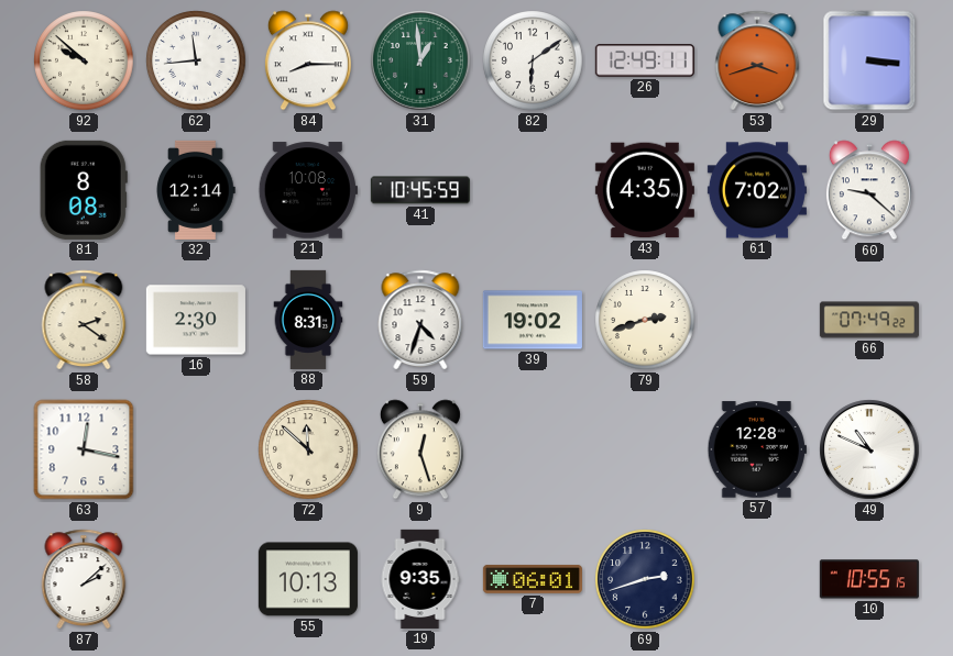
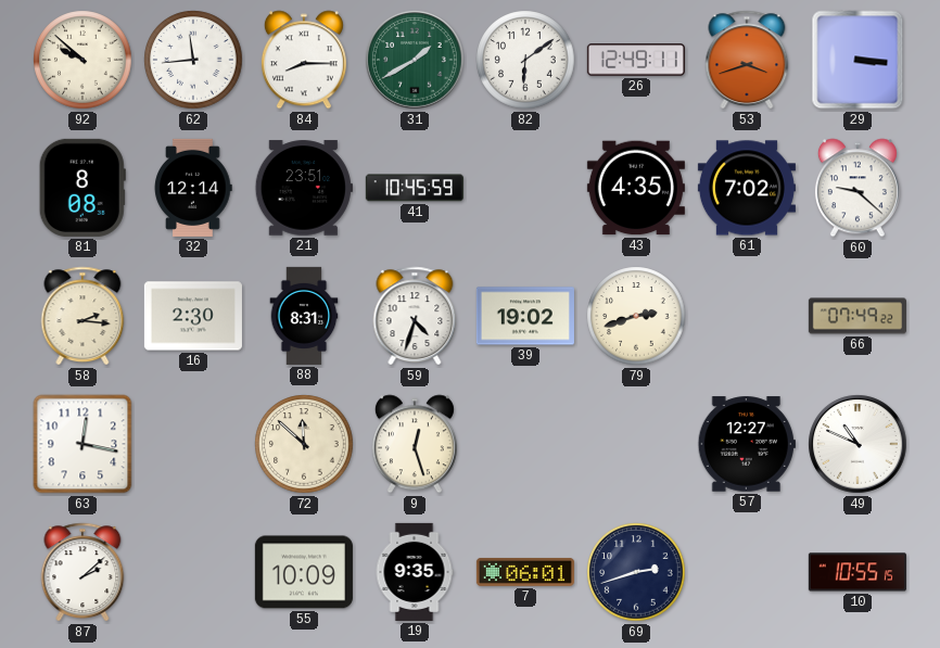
31: 12:59 -> 1:40 (415, 60)
21: 10:08 -> 23:51 (304, 188)
58: 2:21 -> 2:16 (82, 316)
57: 12:28 -> 12:27 (747, 444)
55: 10:13 -> 10:09 (304, 572)
